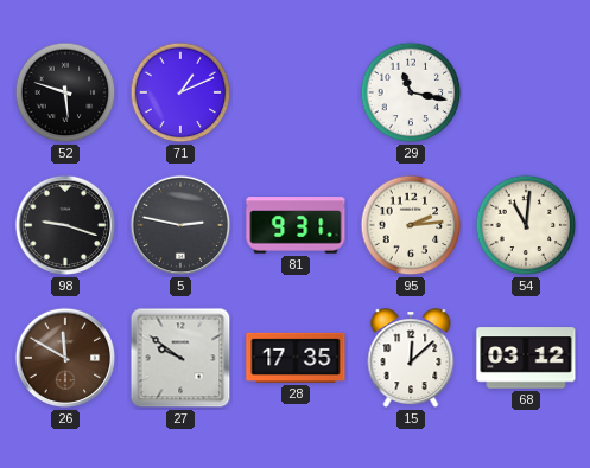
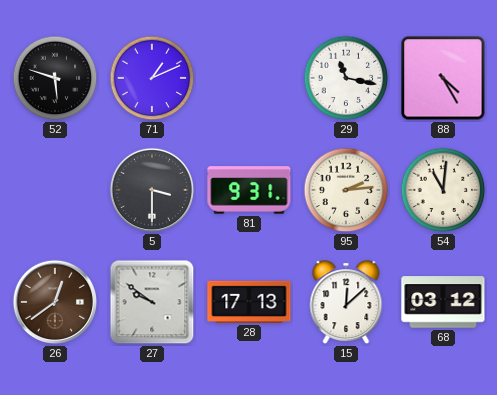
88: none -> 4:25 (443, 78)
98: 9:18 -> none (65, 225)
5: 2:47 -> 3:30 (152, 190)
26: 11:50 -> 12:39 (55, 302)
28: 17:35 -> 17:13 (249, 302)
